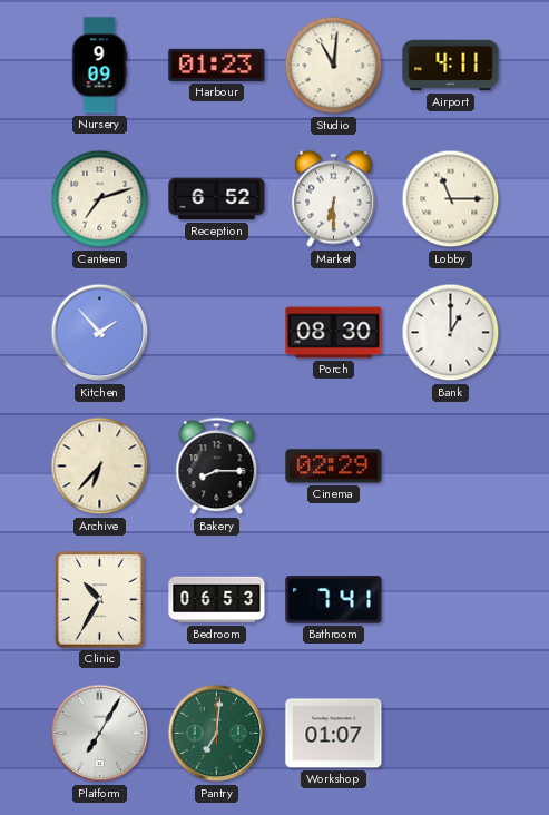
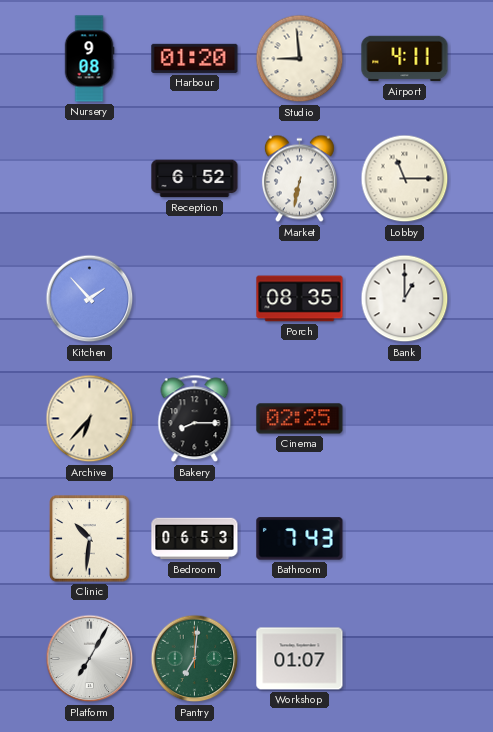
Nursery: 9:09 -> 9:08 (89, 59)
Harbour: 01:23 -> 01:20 (195, 58)
Studio: 11:01 -> 8:59 (300, 59)
Canteen: 7:12 -> none (100, 199)
Market: 6:30 -> 6:32 (299, 179)
Porch: 08:30 -> 08:35 (300, 299)
Cinema: 02:29 -> 02:25 (300, 419)
Clinic: 10:35 -> 10:31 (90, 539)
Bathroom: 7:41 -> 7:43 (300, 539)
